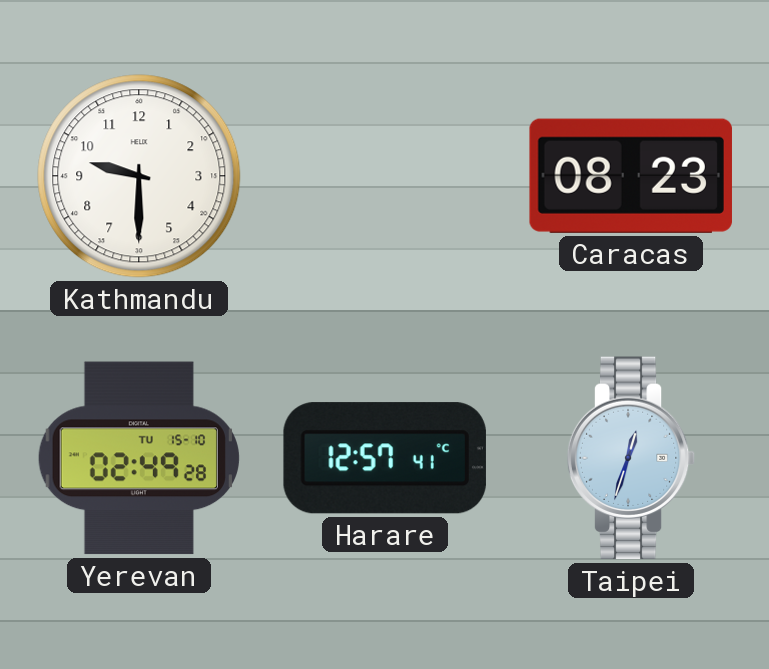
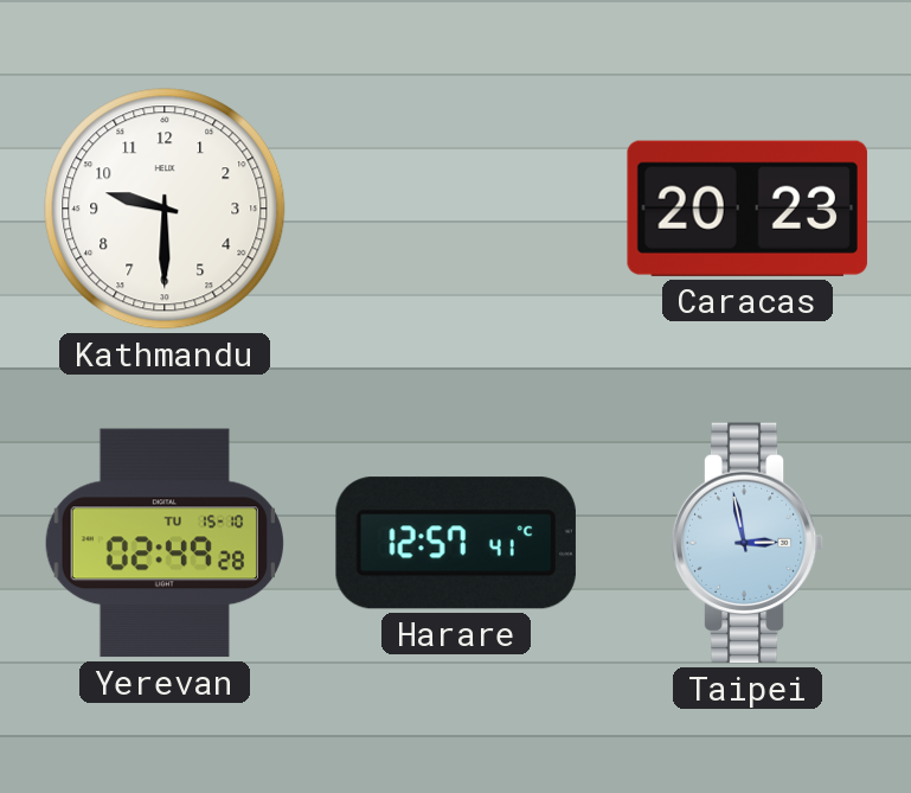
Caracas: 08:23 -> 20:23 (748, 209)
Taipei: 12:33 -> 2:58 (748, 543)
